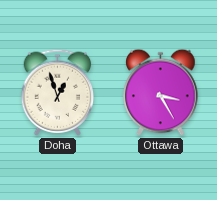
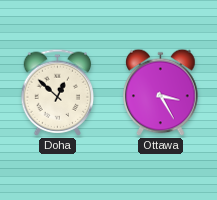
Doha: 12:57 -> 12:52 (58, 92)
